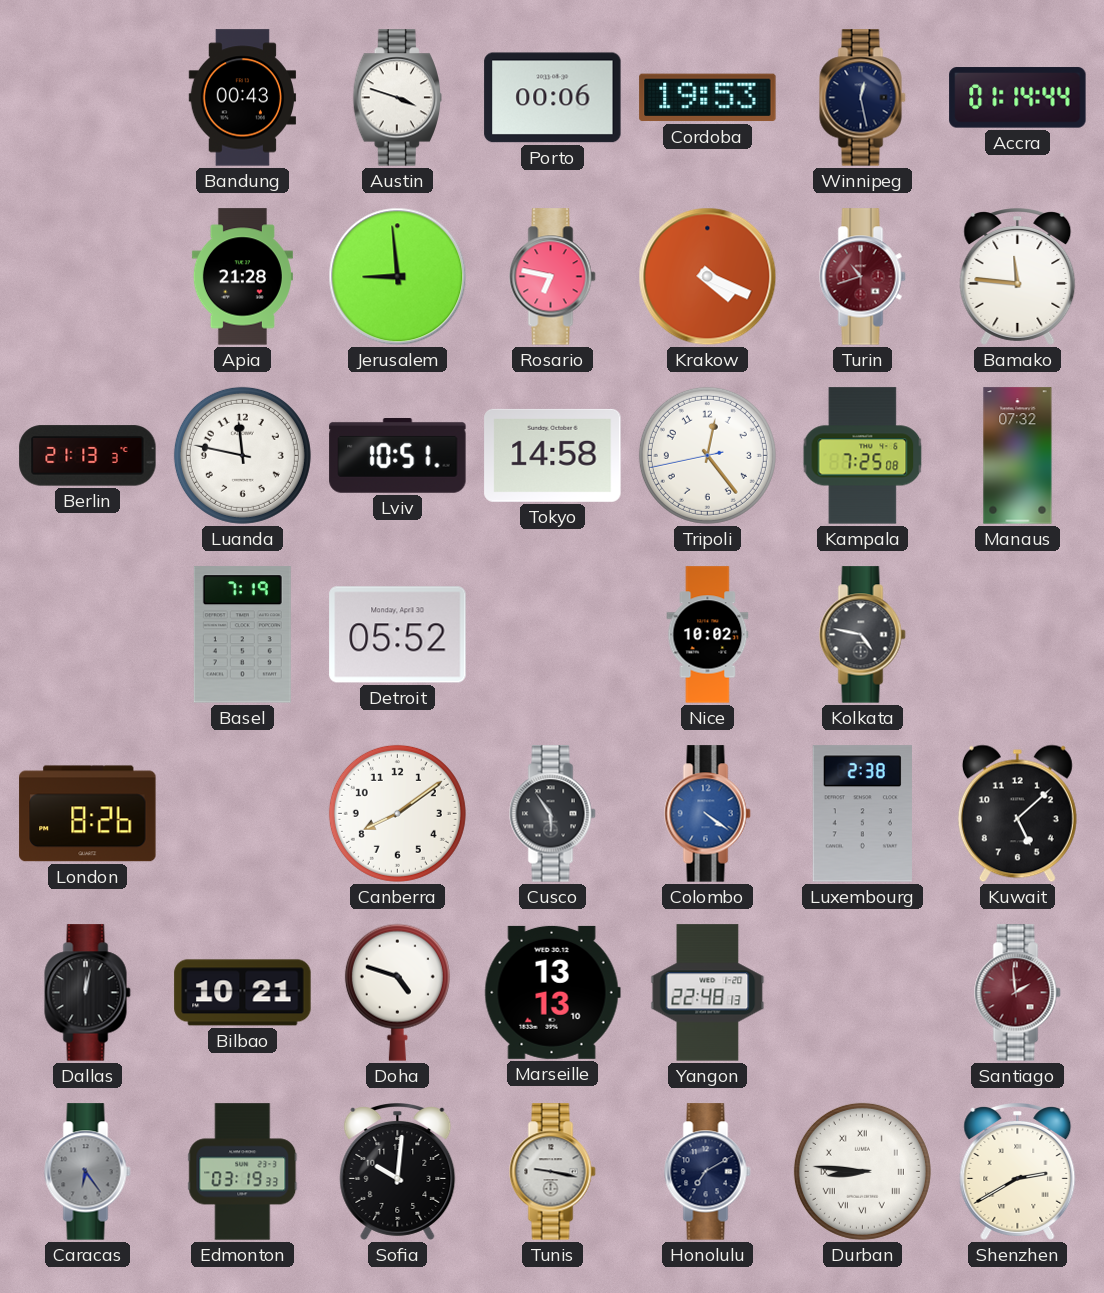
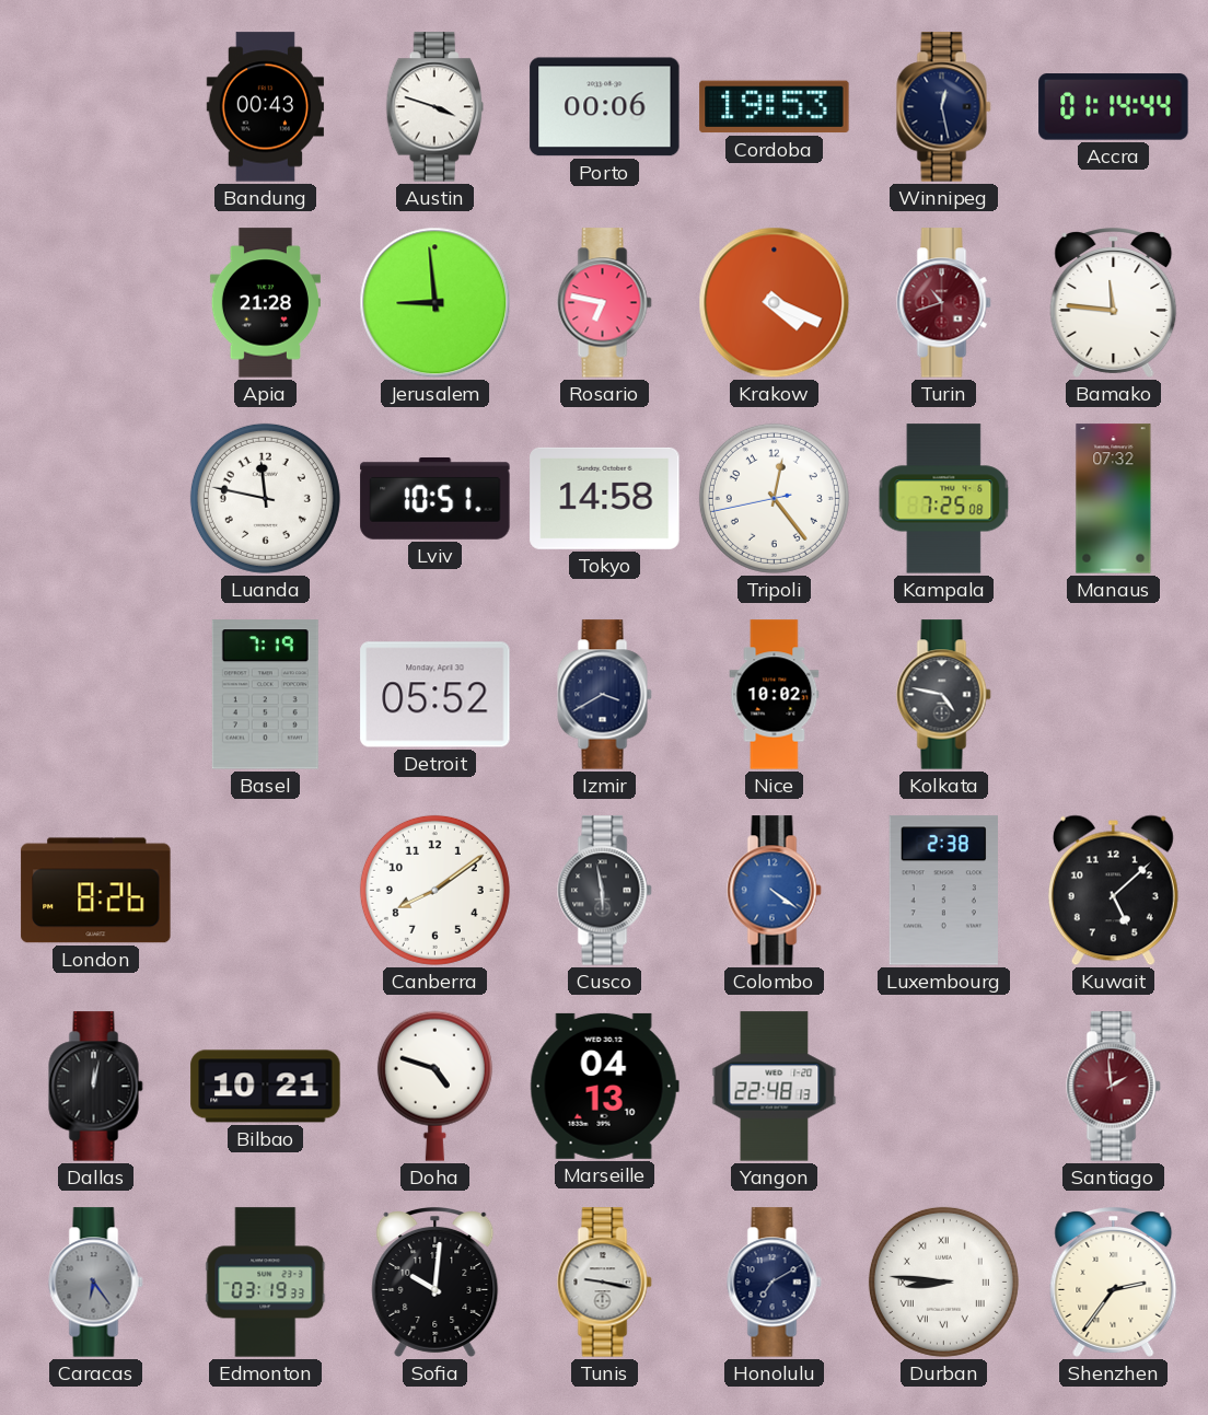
Berlin: 21:13 -> none (88, 456)
Izmir: none -> 3:40 (605, 695)
Cusco: 5:54 -> 5:58 (605, 891)
Marseille: 13:13 -> 04:13 (604, 1086)
Shenzhen: 2:40 -> 2:36 (1114, 1283)
